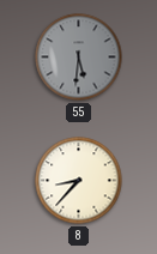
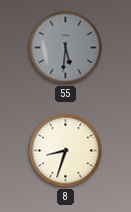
8: 8:37 -> 8:33 (66, 151)
